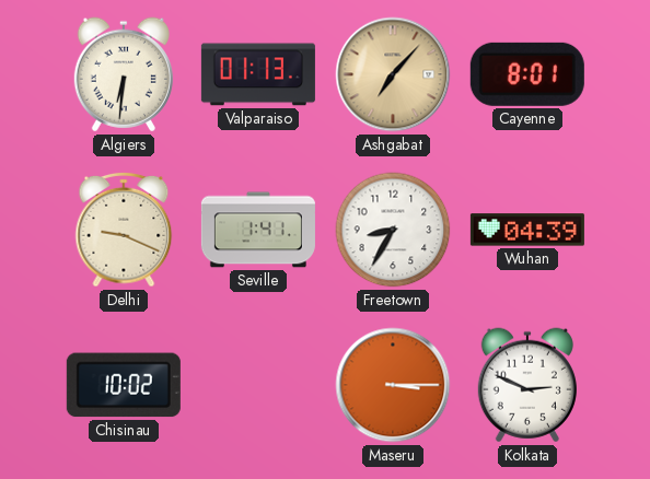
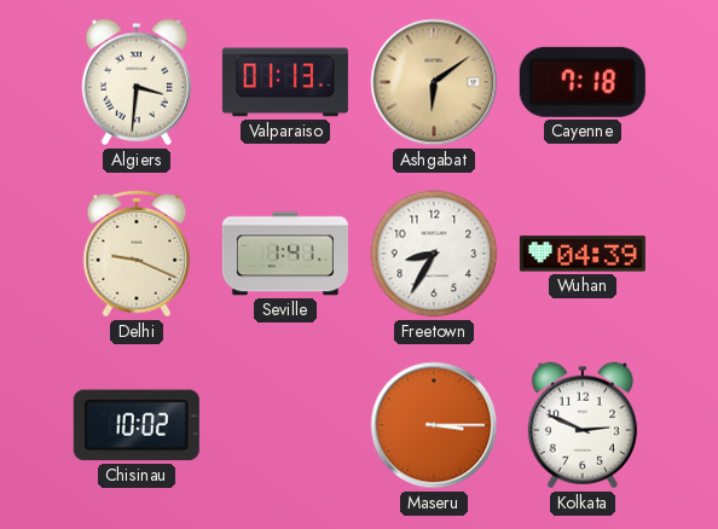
Algiers: 6:31 -> 3:31 (137, 82)
Ashgabat: 7:07 -> 6:09 (434, 82)
Cayenne: 8:01 -> 7:18 (583, 82)
